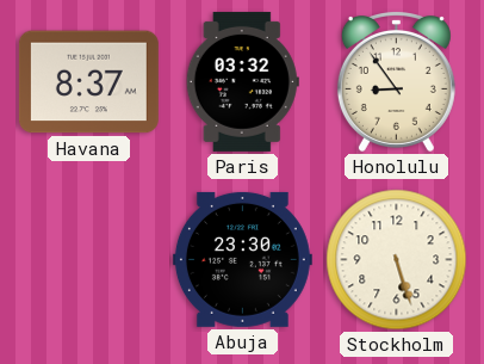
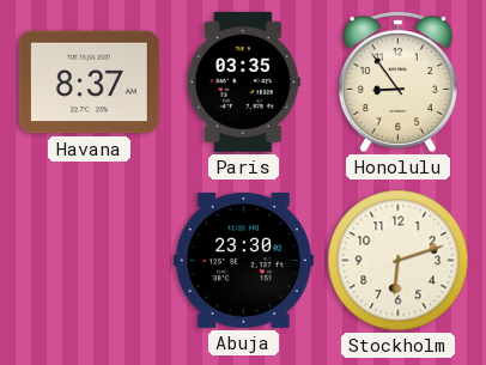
Paris: 03:32 -> 03:35 (243, 81)
Stockholm: 5:27 -> 6:12 (399, 261)
